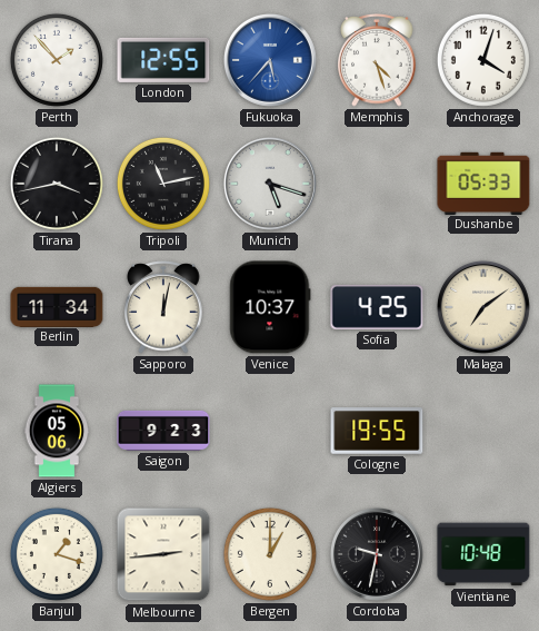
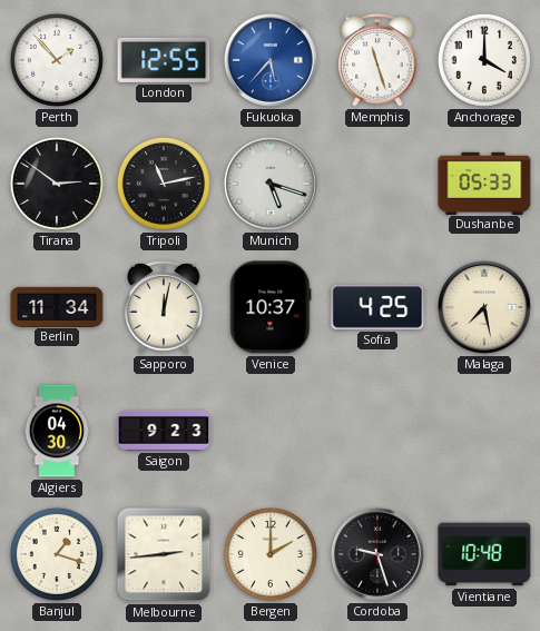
Memphis: 4:27 -> 11:27 (377, 60)
Anchorage: 4:03 -> 4:00 (484, 60)
Tirana: 3:43 -> 2:51 (57, 184)
Malaga: 7:09 -> 7:28 (484, 307)
Algiers: 05:06 -> 04:30 (57, 431)
Cologne: 19:55 -> none (377, 431)
Bergen: 1:00 -> 2:00 (271, 554)
Cordoba: 9:32 -> 9:27 (377, 554)
